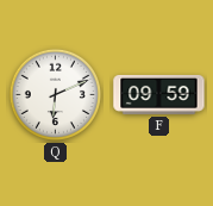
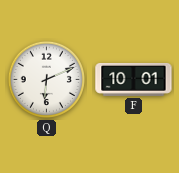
F: 09:59 -> 10:01 (134, 79)
